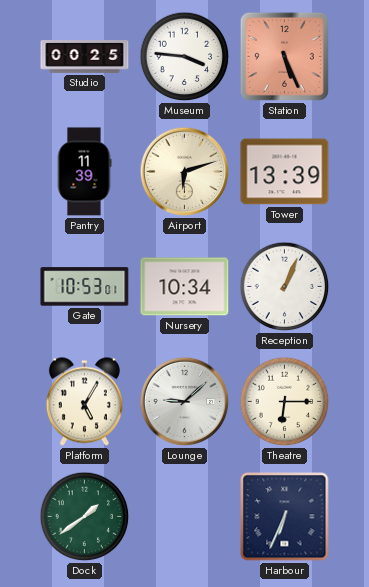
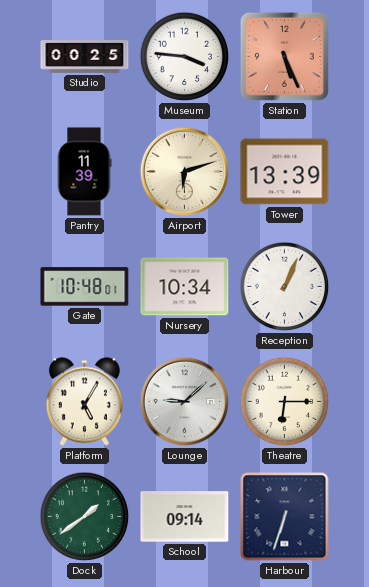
Gate: 10:53 -> 10:48 (85, 287)
School: none -> 09:14 (185, 517)
Harbour: 6:34 -> 6:33 (285, 517)
